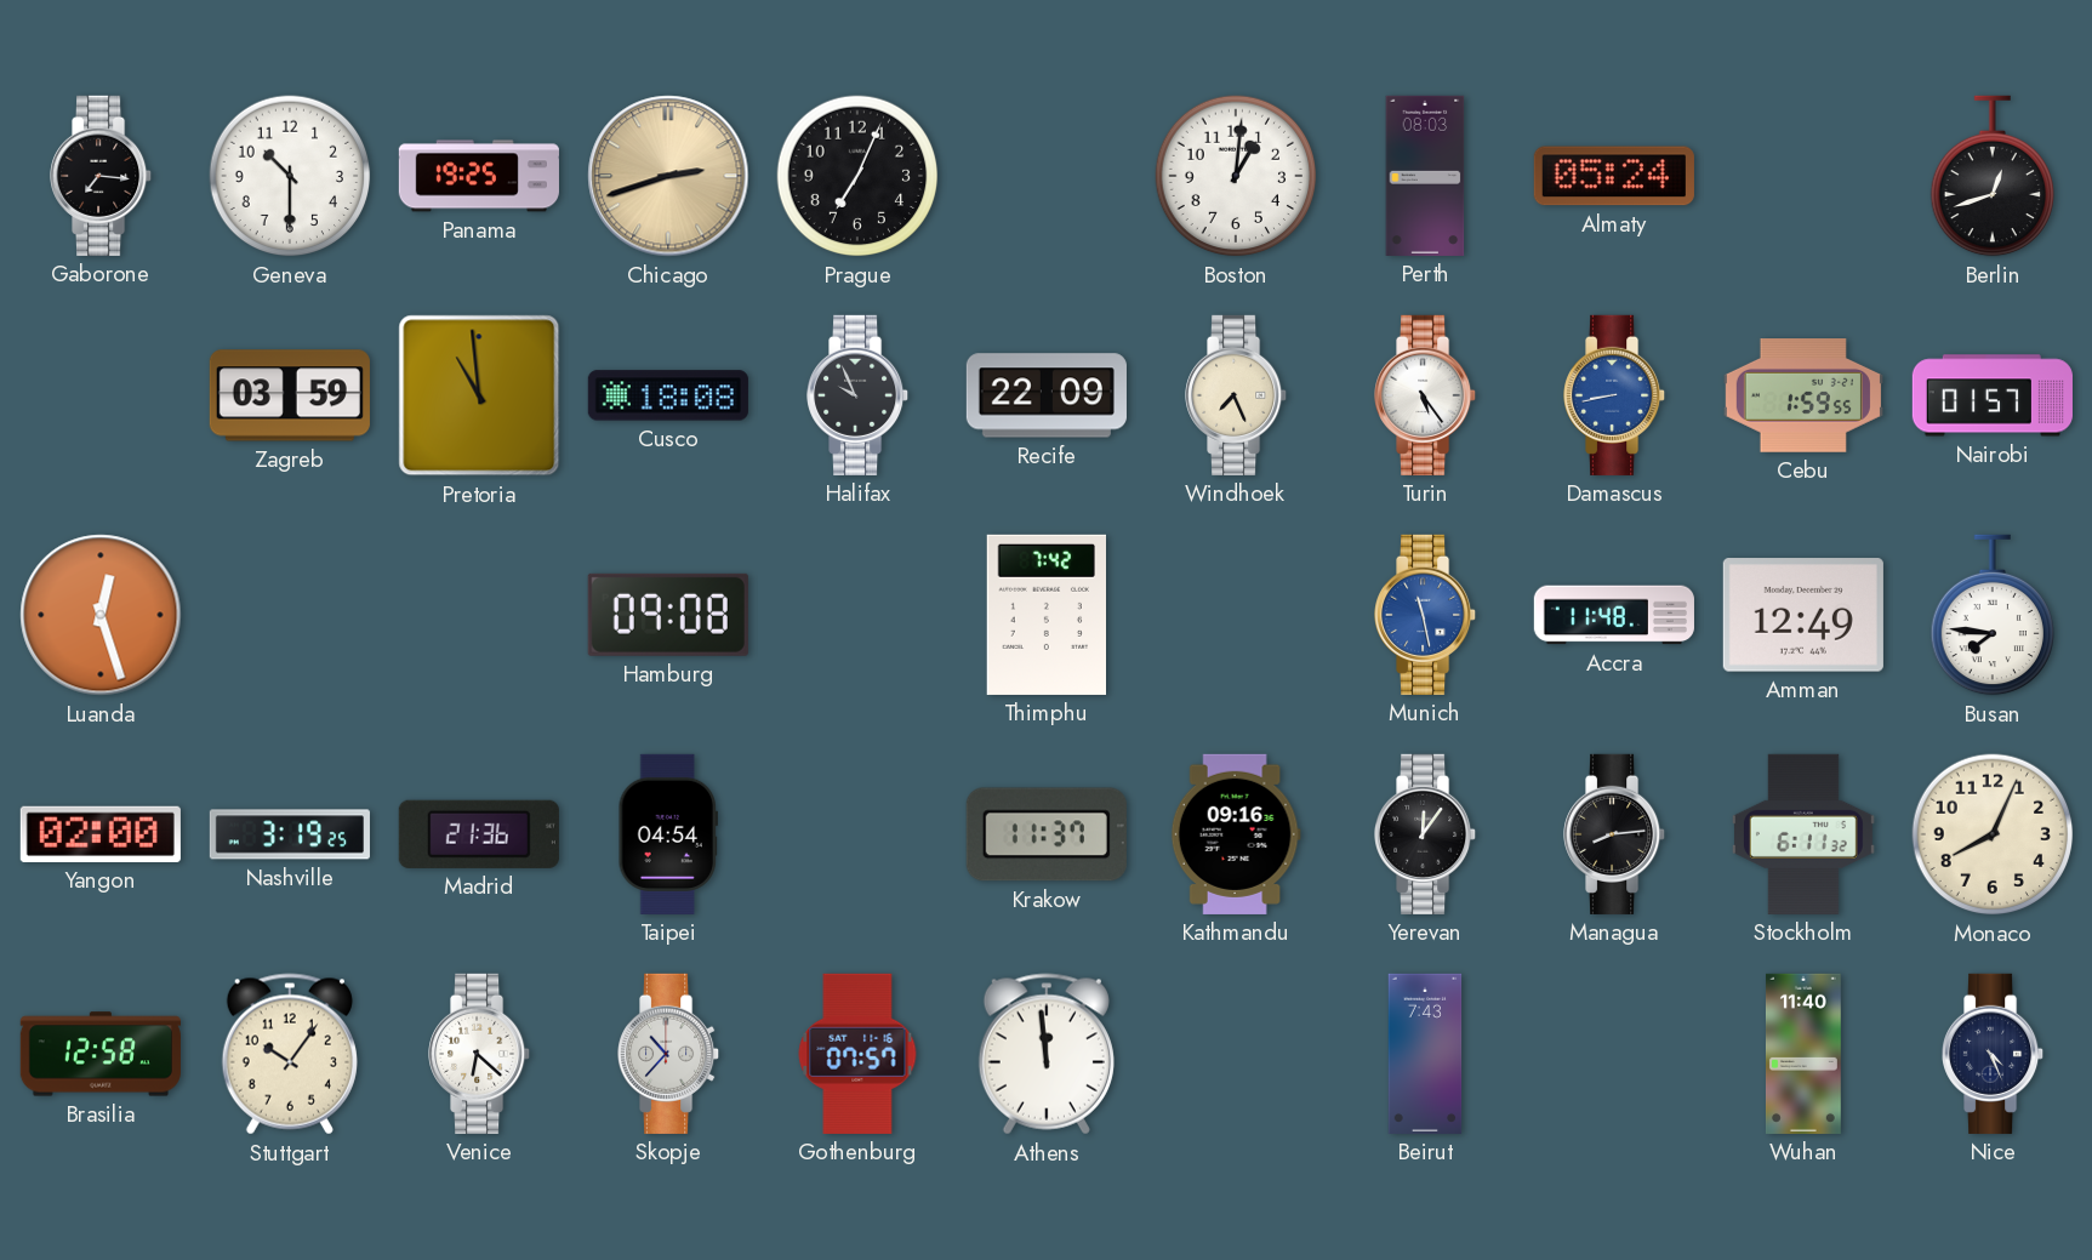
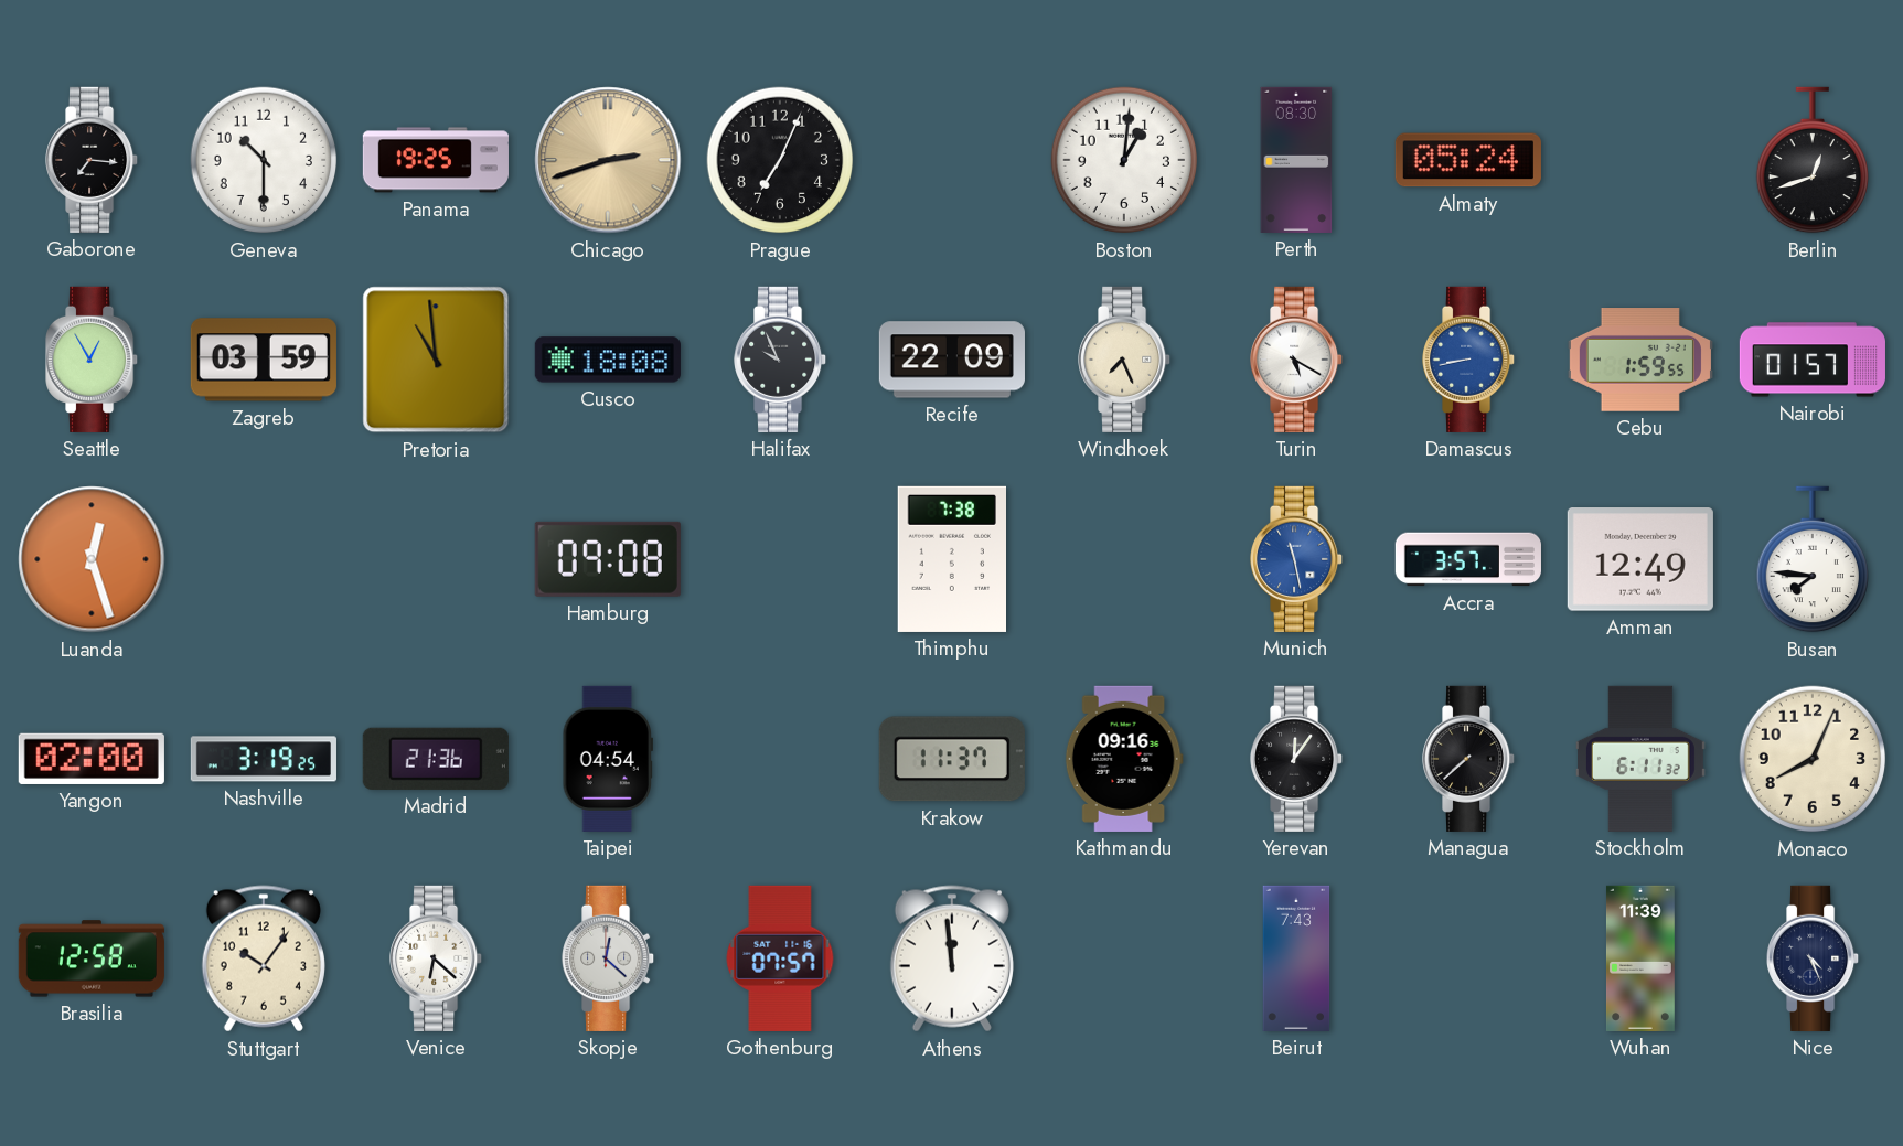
Perth: 08:03 -> 08:30 (1296, 160)
Seattle: none -> 12:55 (93, 360)
Turin: 5:24 -> 5:20 (1297, 360)
Thimphu: 7:42 -> 7:38 (951, 559)
Accra: 11:48 -> 3:57 (1468, 559)
Managua: 8:14 -> 7:38 (1469, 759)
Skopje: 10:37 -> 12:22 (609, 958)
Wuhan: 11:40 -> 11:39 (1640, 958)
